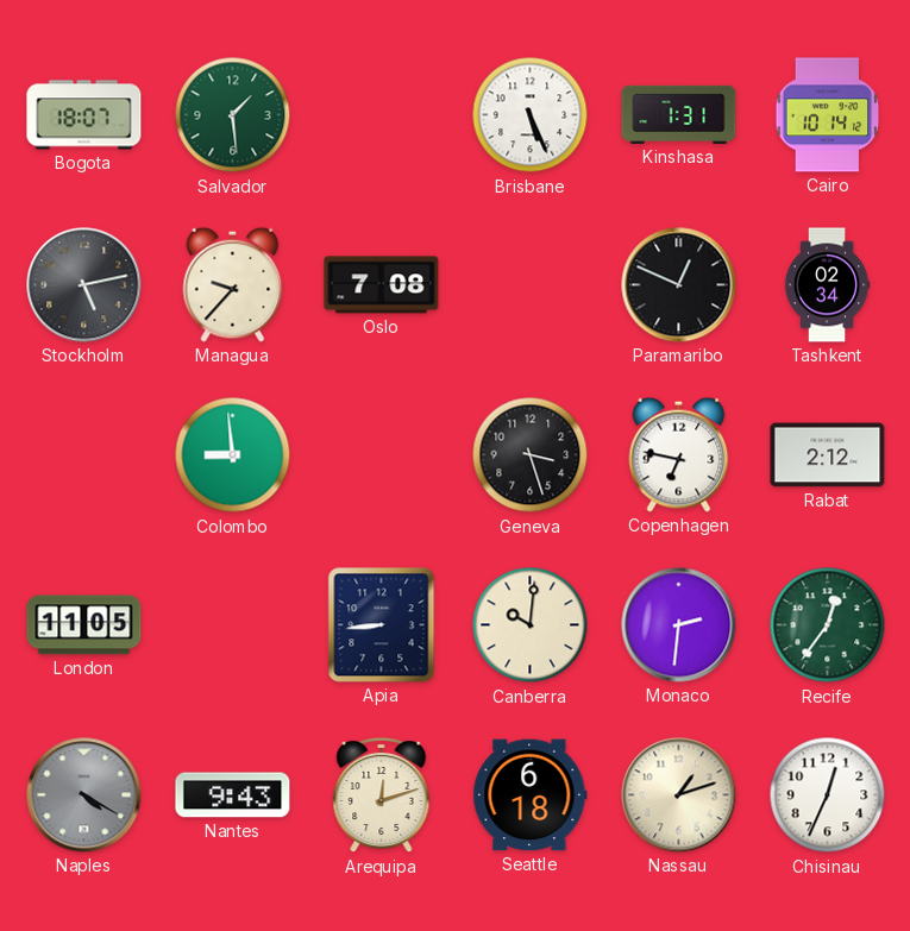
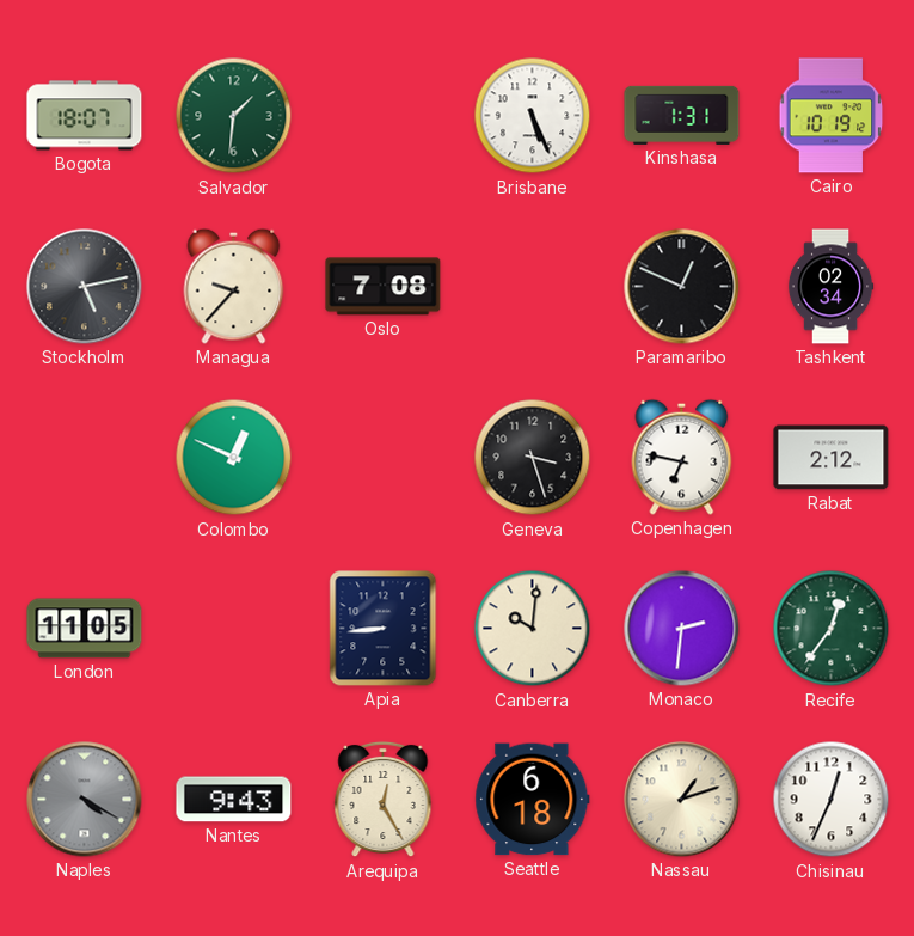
Salvador: 1:29 -> 1:31 (234, 116)
Cairo: 10:14 -> 10:19 (832, 116)
Colombo: 8:59 -> 12:49 (234, 458)
Arequipa: 12:12 -> 12:25 (384, 800)
